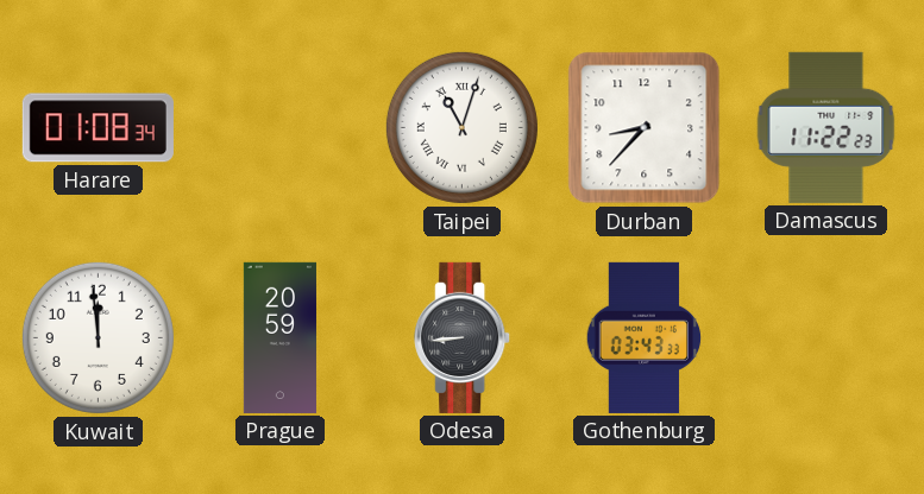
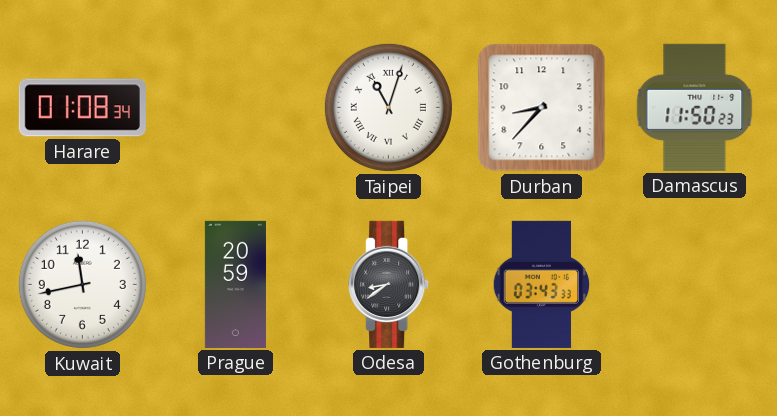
Damascus: 11:22 -> 11:50 (695, 107)
Kuwait: 11:59 -> 11:43 (82, 284)
Odesa: 8:44 -> 8:39 (389, 284)
